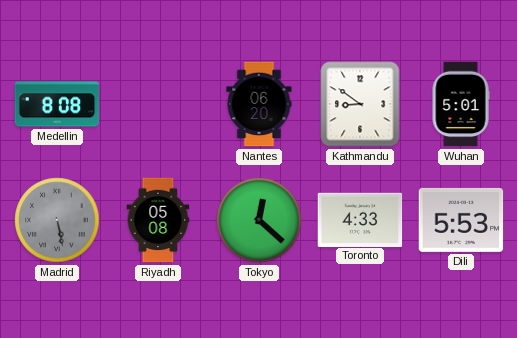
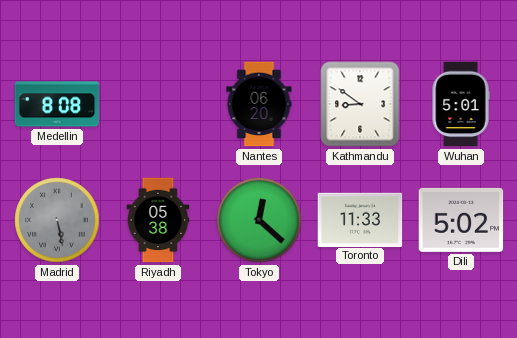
Riyadh: 05:08 -> 05:38 (158, 220)
Toronto: 4:33 -> 11:33 (360, 219)
Dili: 5:53 -> 5:02 (461, 220)
